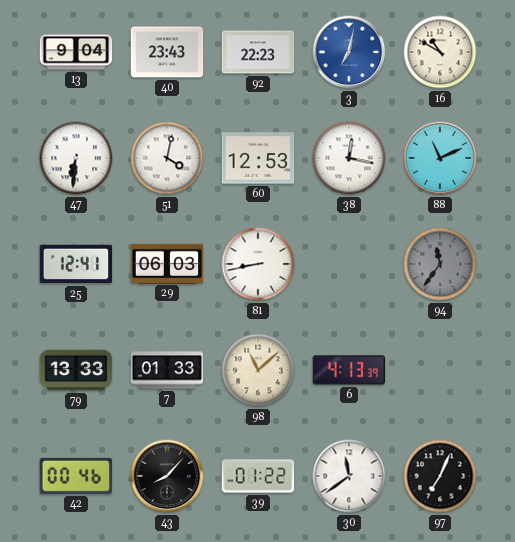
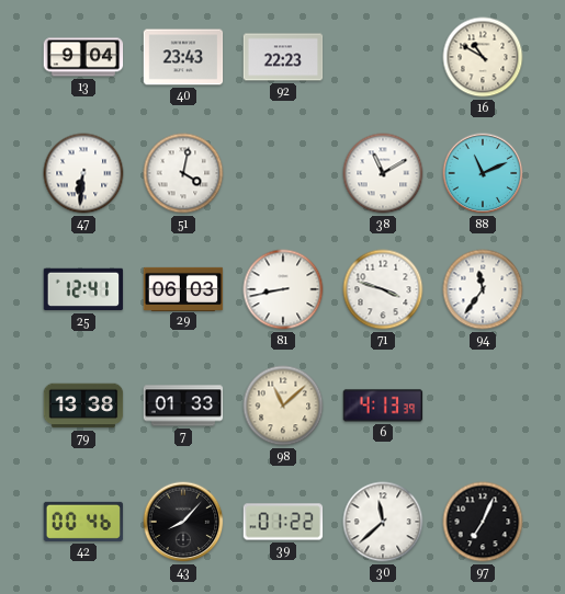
3: 7:02 -> none (349, 52)
60: 12:53 -> none (258, 158)
38: 12:17 -> 11:10 (383, 173)
71: none -> 3:48 (383, 289)
94 dial: grey -> white (483, 289)
79: 13:33 -> 13:38 (83, 405)
30: 11:39 -> 11:38 (383, 522)
